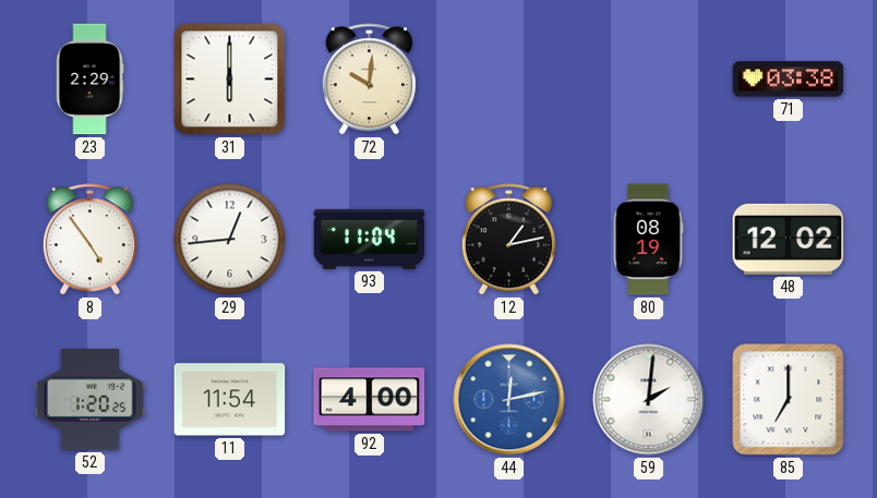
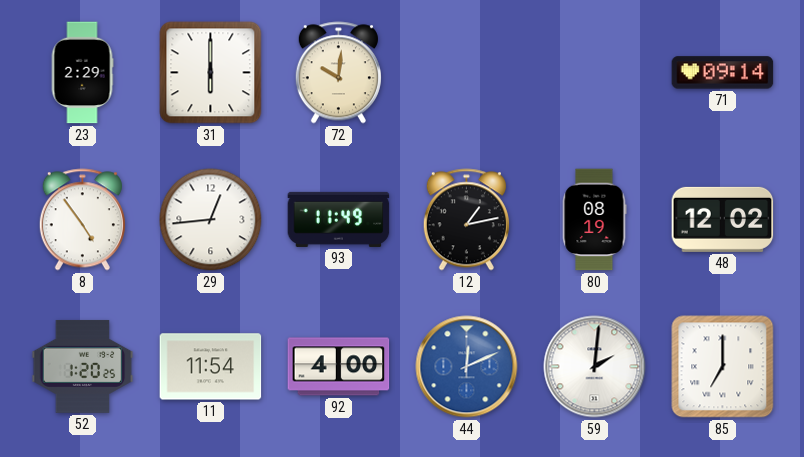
71: 03:38 -> 09:14 (723, 73)
93: 11:04 -> 11:49 (339, 219)
44: 12:13 -> 12:11 (467, 367)
